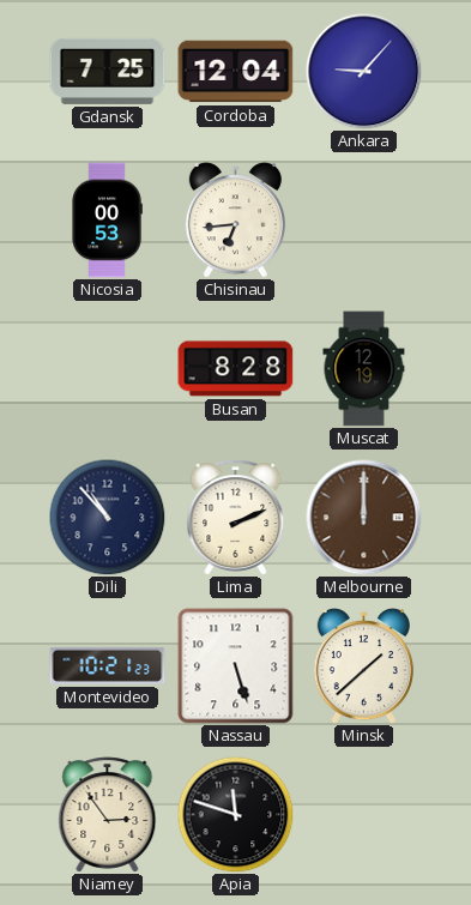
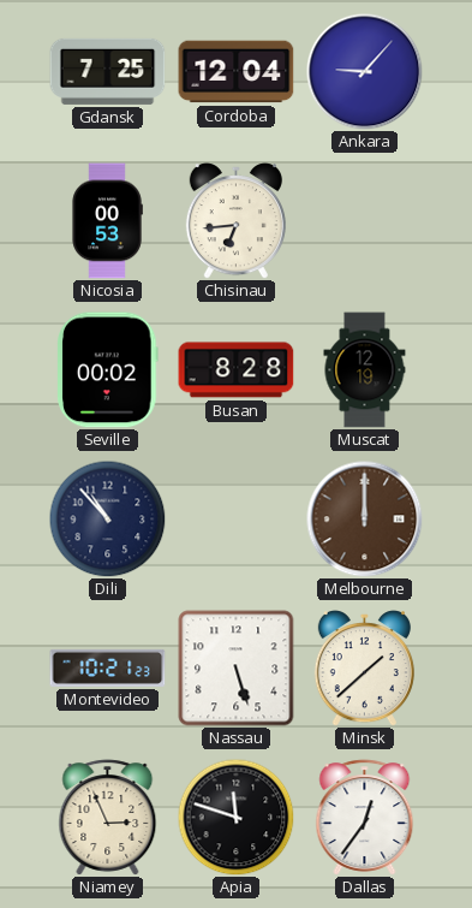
Seville: none -> 00:02 (108, 370)
Lima: 2:11 -> none (236, 518)
Niamey: 2:54 -> 2:56 (108, 818)
Dallas: none -> 12:36 (365, 818)
